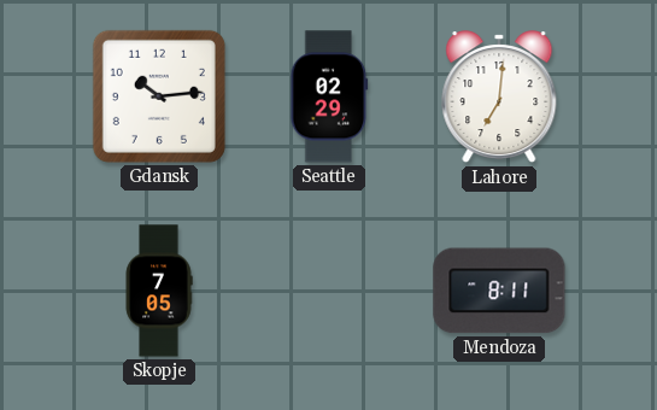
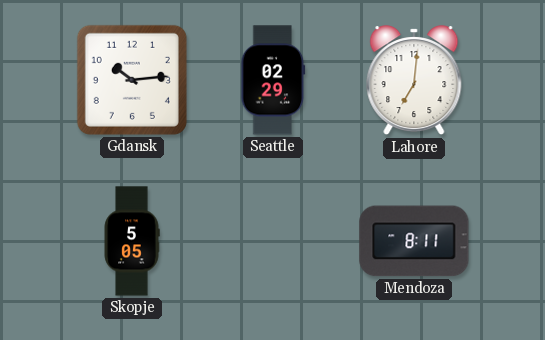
Skopje: 7:05 -> 5:05 (132, 241)
